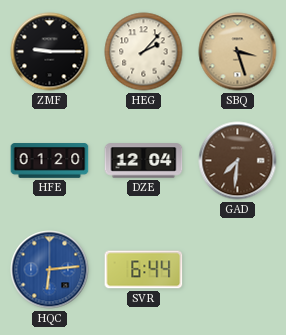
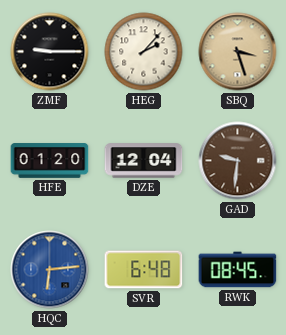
GAD: 7:31 -> 9:31 (238, 161)
SVR: 6:44 -> 6:48 (144, 270)
RWK: none -> 08:45 (238, 270)
